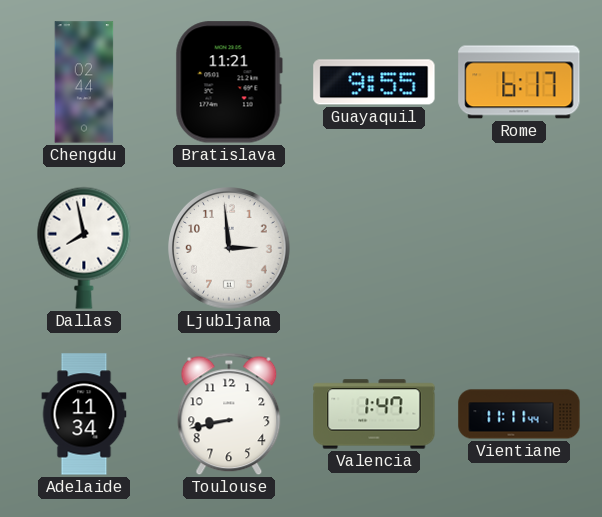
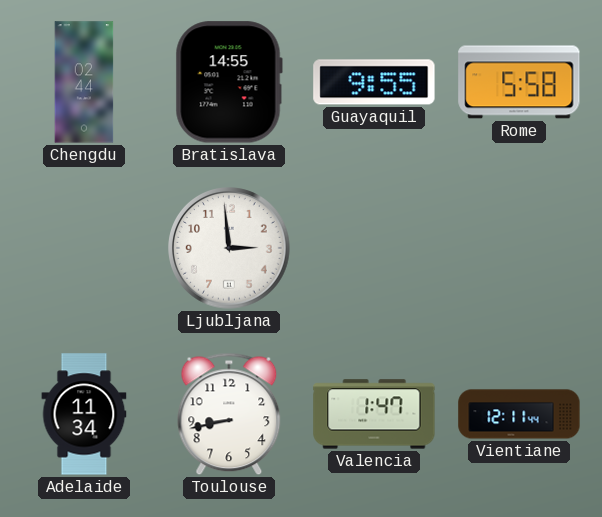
Bratislava: 11:21 -> 14:55 (229, 82)
Rome: 6:17 -> 5:58 (519, 82)
Dallas: 7:58 -> none (84, 248)
Vientiane: 11:11 -> 12:11 (519, 414)
